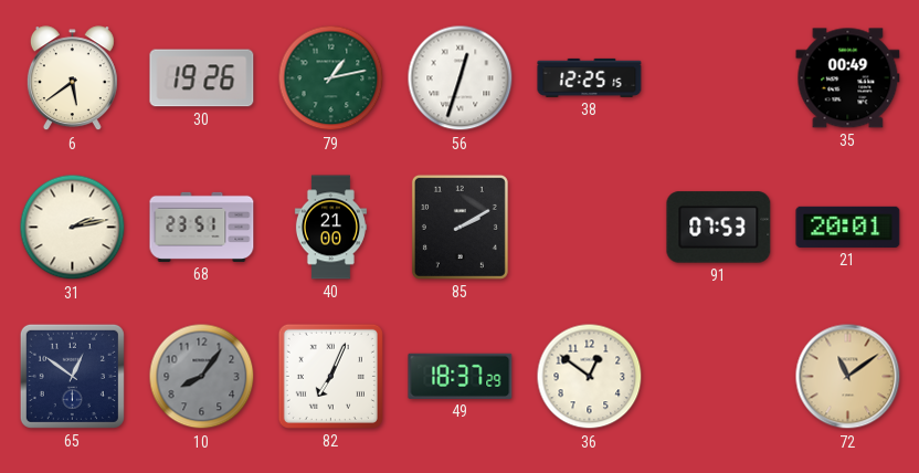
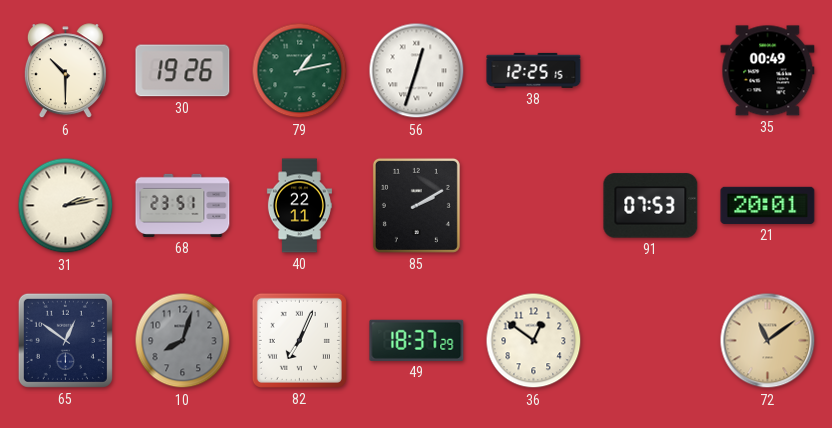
6: 5:39 -> 10:30 (65, 71)
40: 21:00 -> 22:11 (299, 206)
10: 8:06 -> 8:03 (183, 341)
